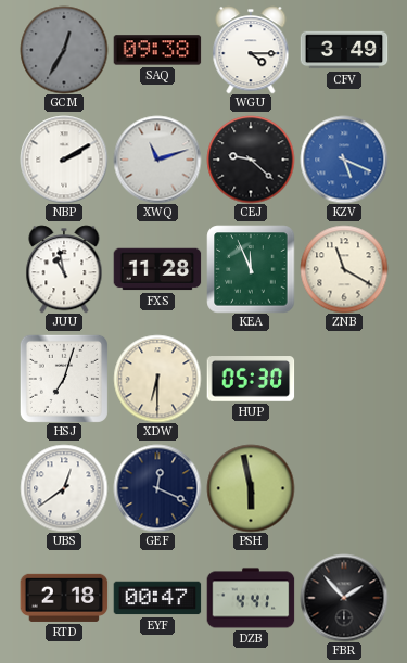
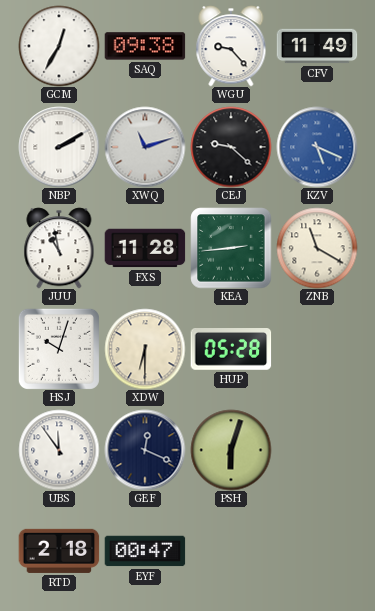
GCM dial: grey -> white (59, 46)
WGU: 4:15 -> 9:23 (231, 46)
CFV: 3:49 -> 11:49 (317, 46)
KEA: 11:56 -> 2:44 (231, 248)
HSJ: 7:03 -> 10:03 (59, 349)
HUP: 05:30 -> 05:28 (231, 350)
UBS: 12:39 -> 11:54 (59, 450)
PSH: 5:58 -> 6:03 (231, 450)
DZB: 4:41 -> none (251, 598)
FBR: 1:53 -> none (344, 598)
